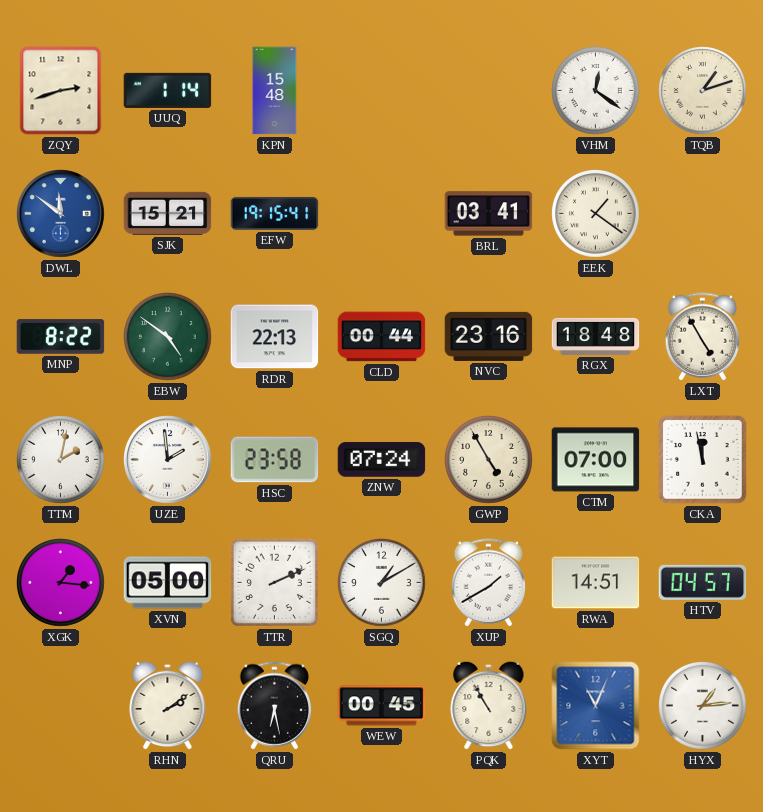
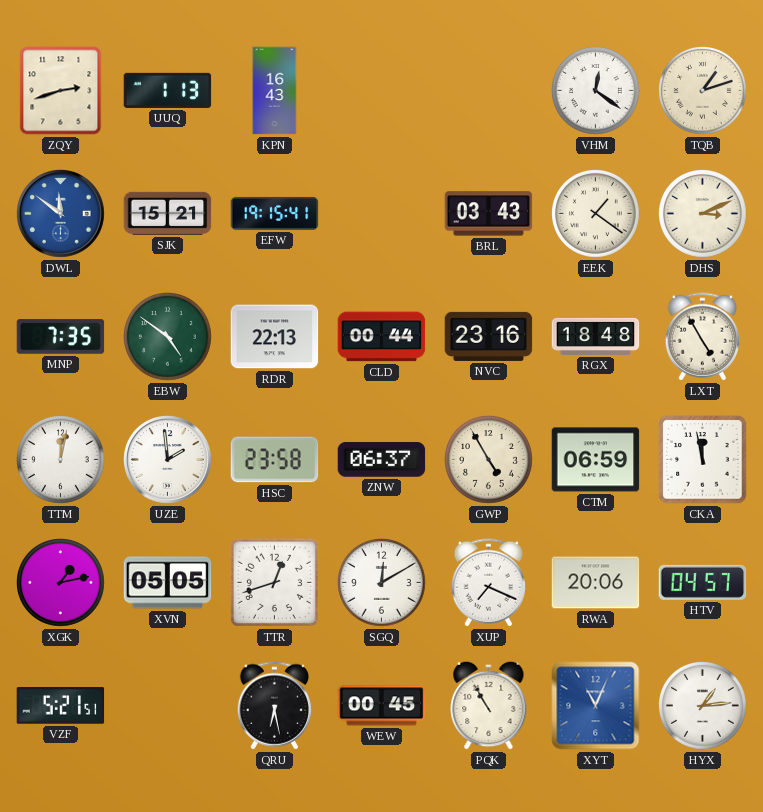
UUQ: 1:14 -> 1:13 (168, 90)
KPN: 15:48 -> 16:43 (275, 91)
BRL: 03:41 -> 03:43 (489, 214)
DHS: none -> 3:11 (703, 214)
MNP: 8:22 -> 7:35 (61, 337)
TTM: 2:02 -> 12:02 (61, 460)
ZNW: 07:24 -> 06:37 (382, 460)
CTM: 07:00 -> 06:59 (596, 460)
XGK: 1:16 -> 1:13 (61, 583)
XVN: 05:00 -> 05:05 (168, 583)
TTR: 2:11 -> 12:42 (274, 582)
SGQ: 1:10 -> 12:10 (382, 583)
XUP: 1:40 -> 7:19 (488, 583)
RWA: 14:51 -> 20:06 (596, 583)
VZF: none -> 5:21 (61, 706)
RHN: 2:09 -> none (168, 705)
